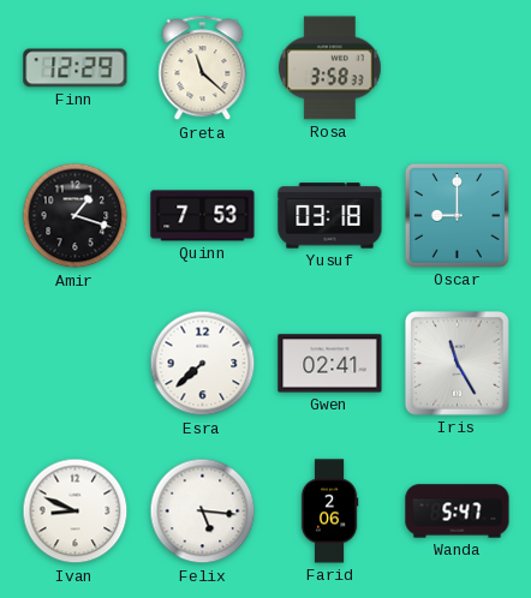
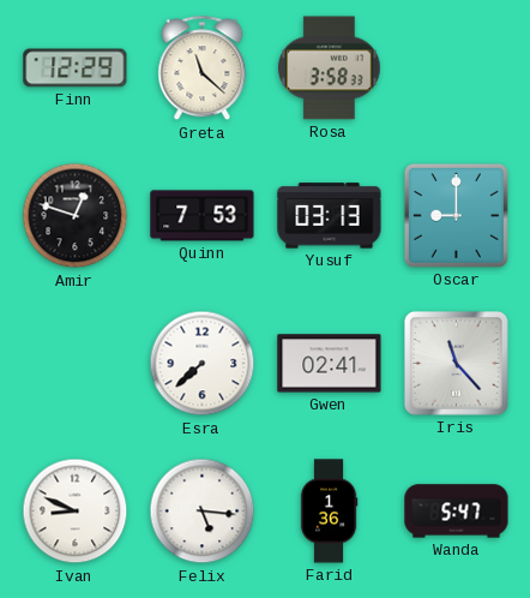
Amir: 1:18 -> 12:48 (76, 216)
Yusuf: 03:18 -> 03:13 (330, 216)
Iris: 11:25 -> 11:23 (456, 363)
Farid: 2:06 -> 1:36 (329, 512)
